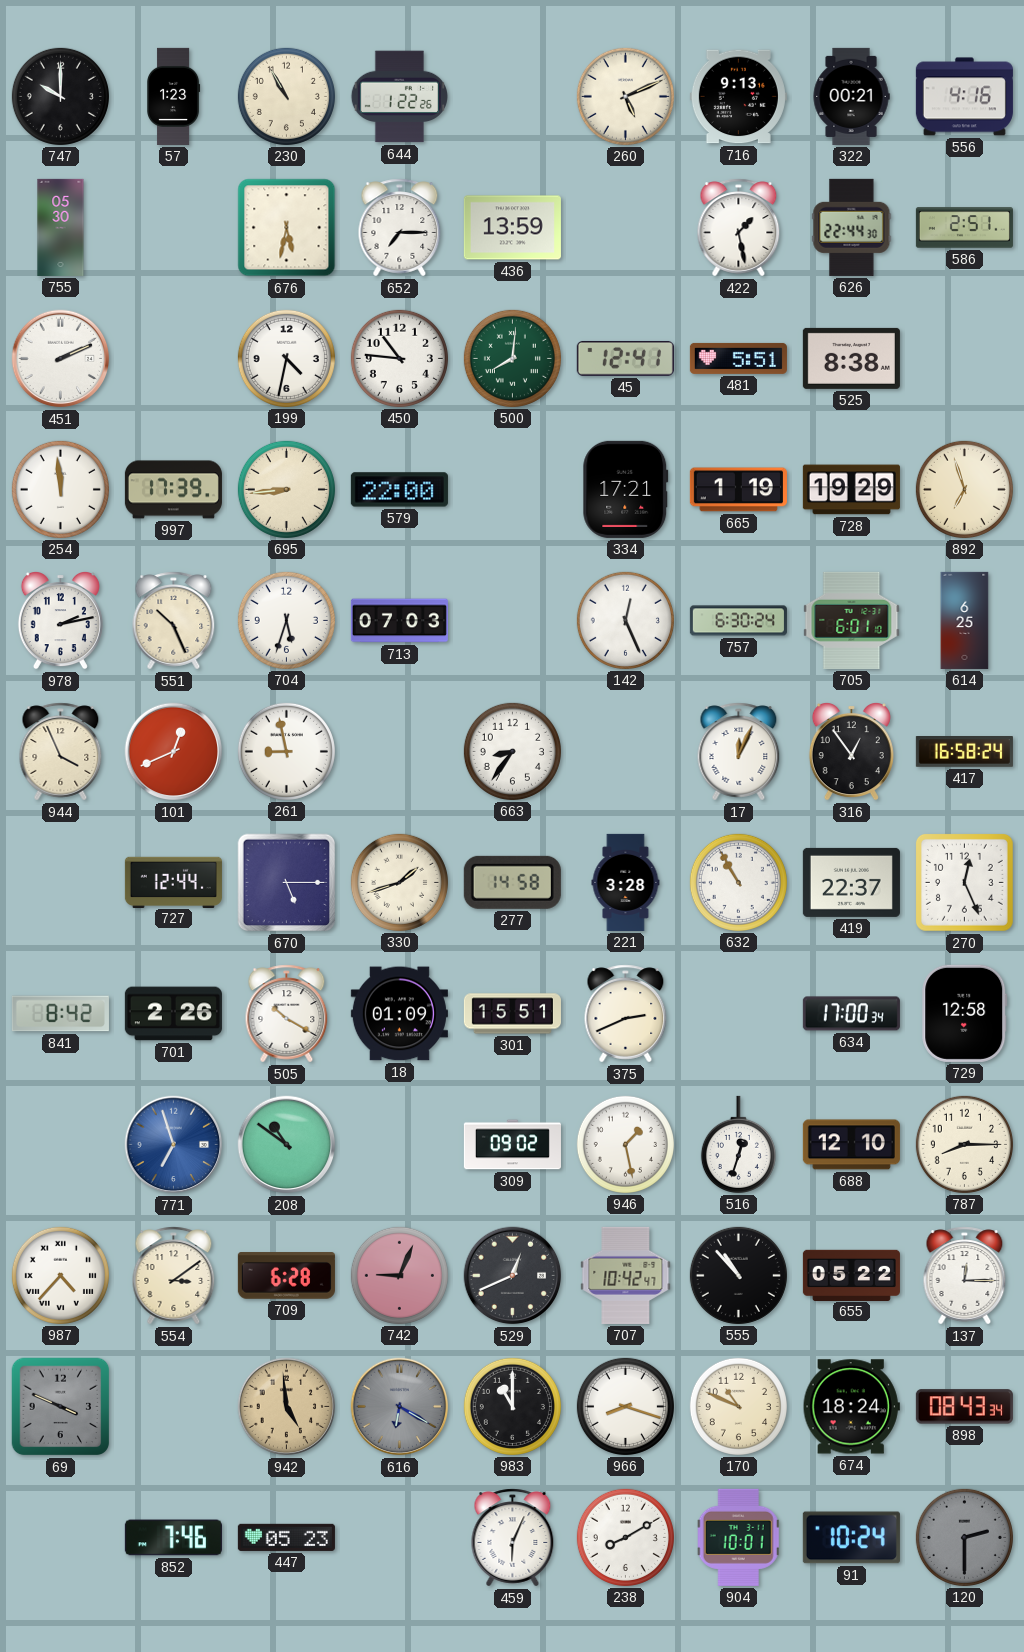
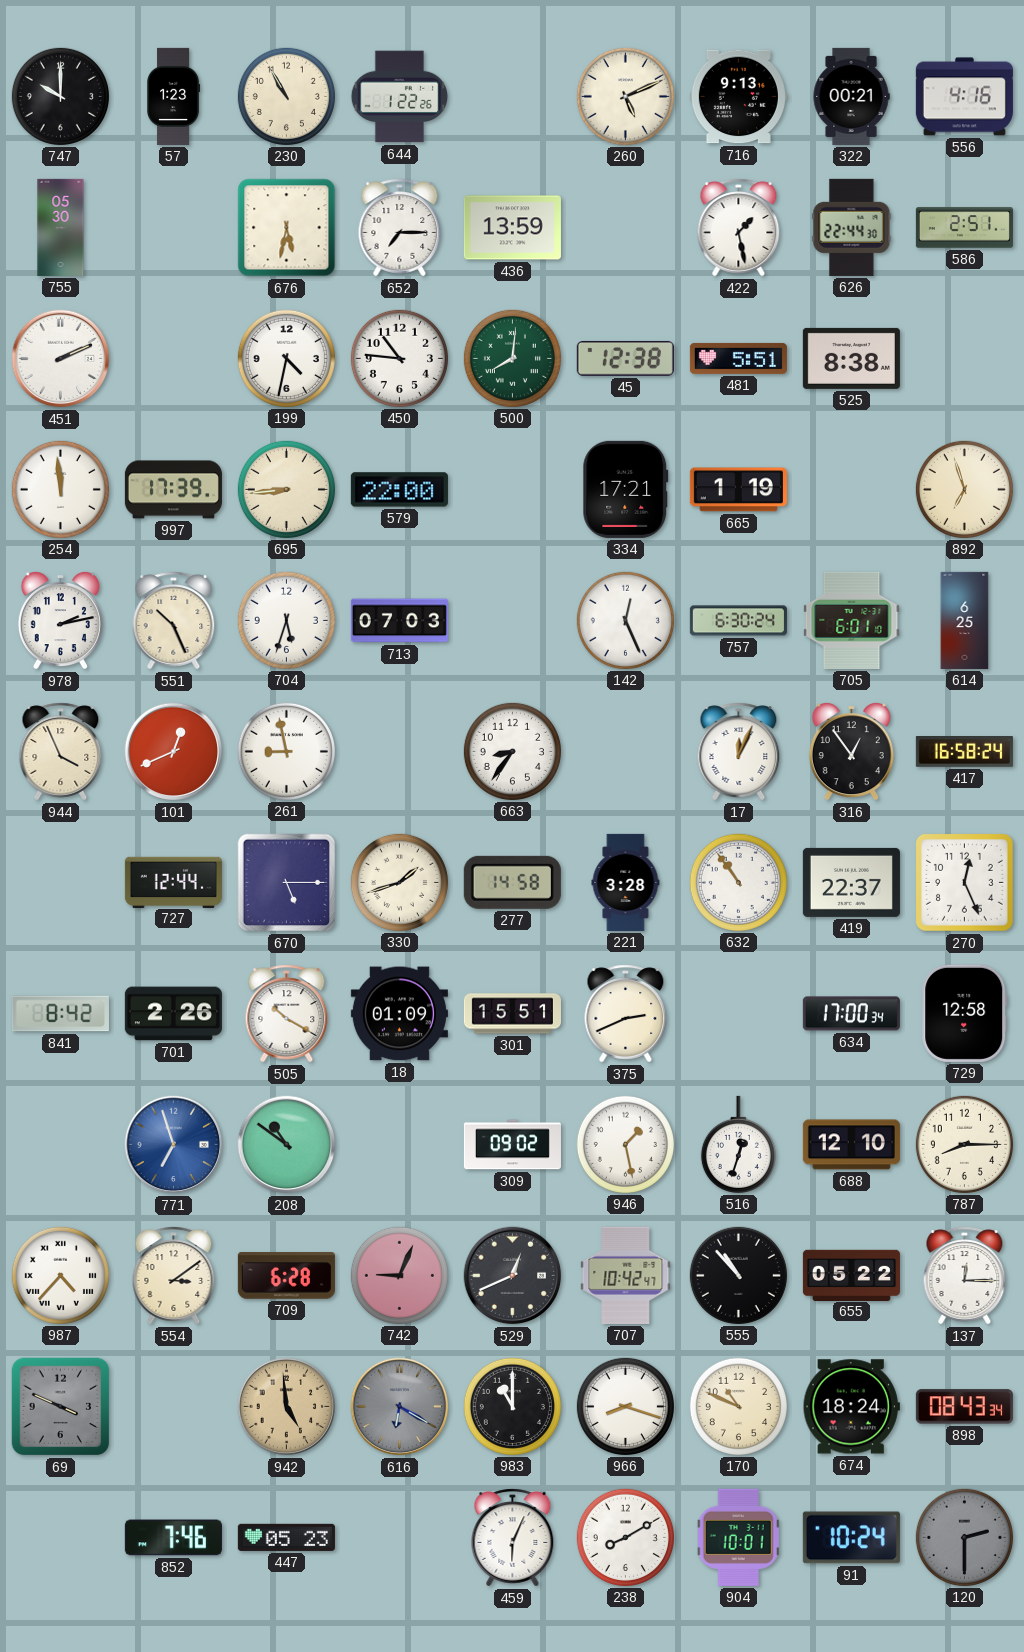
45: 12:41 -> 12:38 (625, 358)
728: 19:29 -> none (851, 490)
632: 10:55 -> 10:54 (738, 882)
